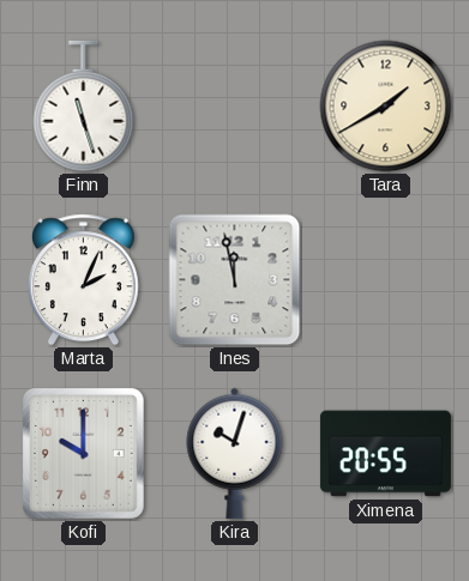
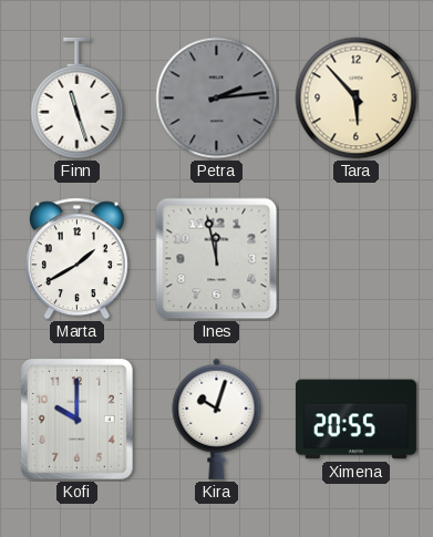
Petra: none -> 2:14 (217, 99)
Tara: 1:40 -> 5:53 (357, 99)
Marta: 2:04 -> 1:40 (76, 259)
